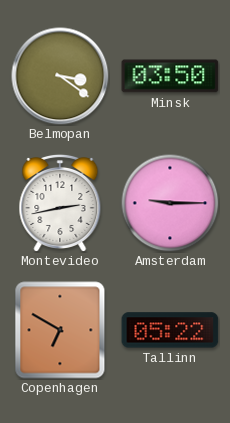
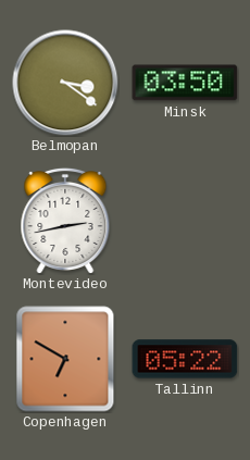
Amsterdam: 9:15 -> none (170, 203)
